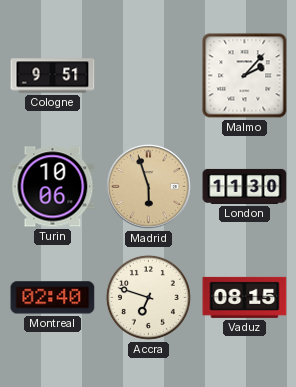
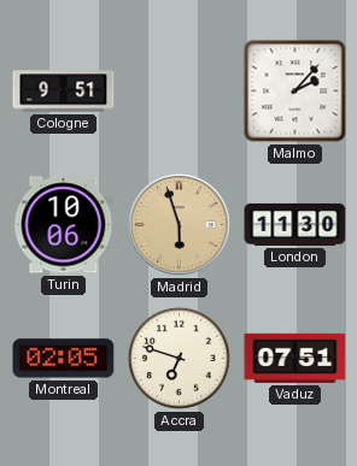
Montreal: 02:40 -> 02:05 (64, 359)
Vaduz: 08:15 -> 07:51 (295, 358)
